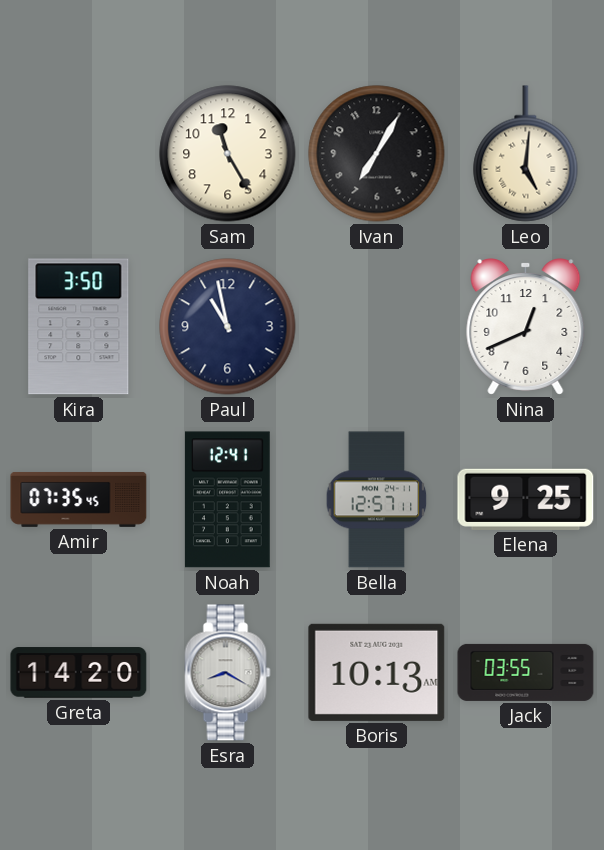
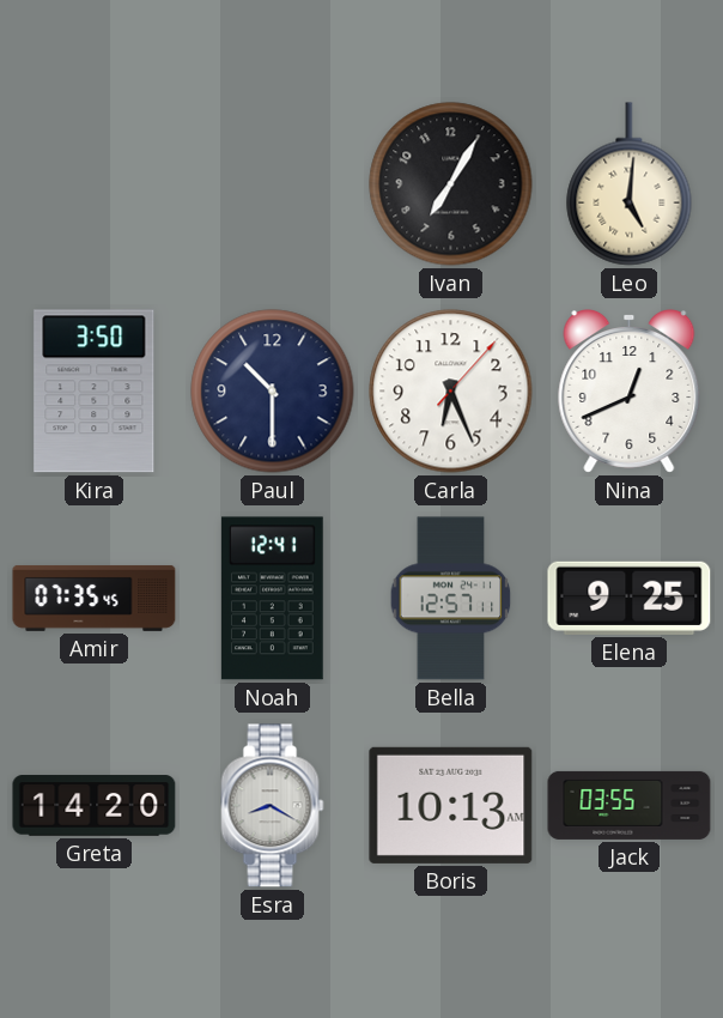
Sam: 11:25 -> none (228, 154)
Paul: 10:58 -> 10:30 (273, 392)
Carla: none -> 6:26 (451, 392)
